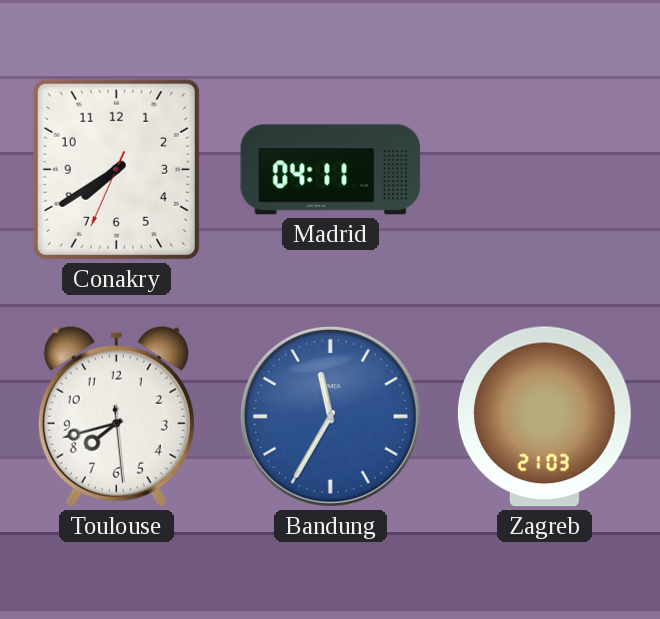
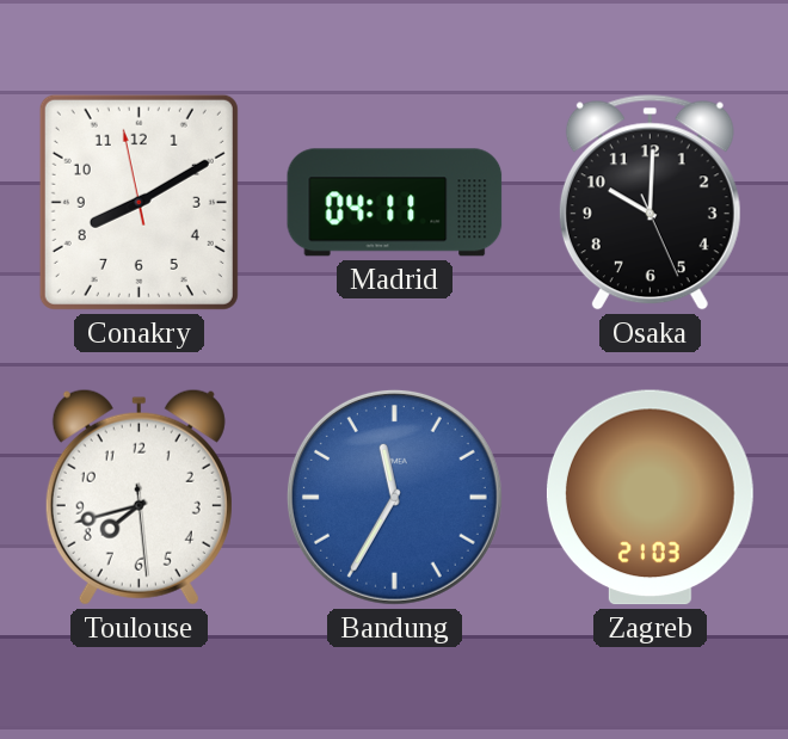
Conakry: 7:39 -> 8:09 (138, 202)
Osaka: none -> 10:00 (650, 203)
